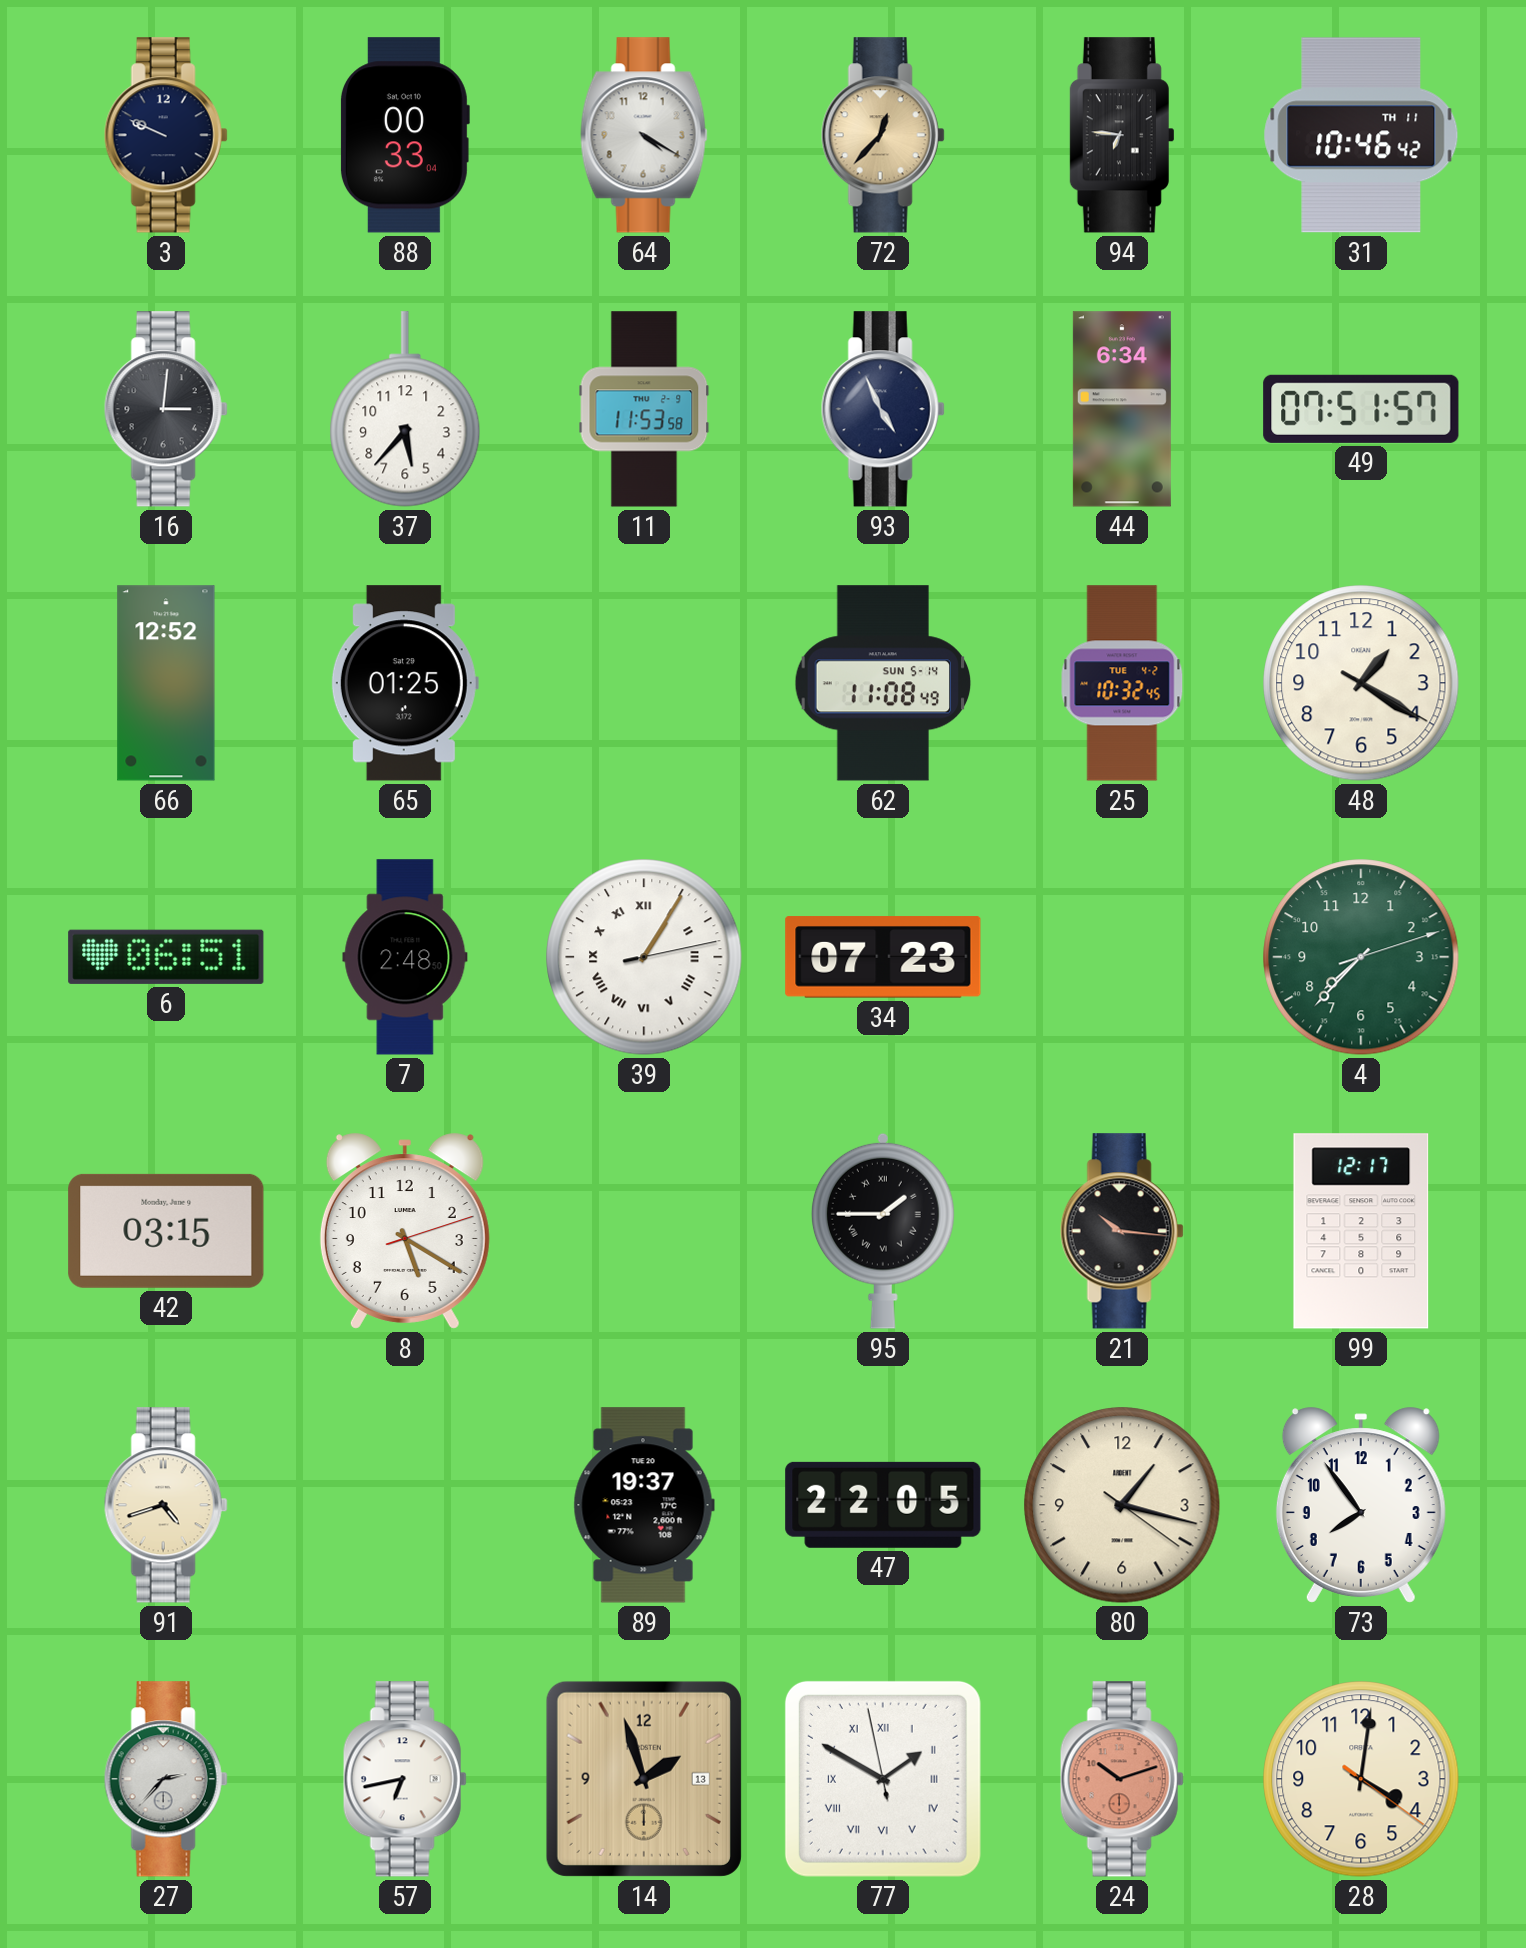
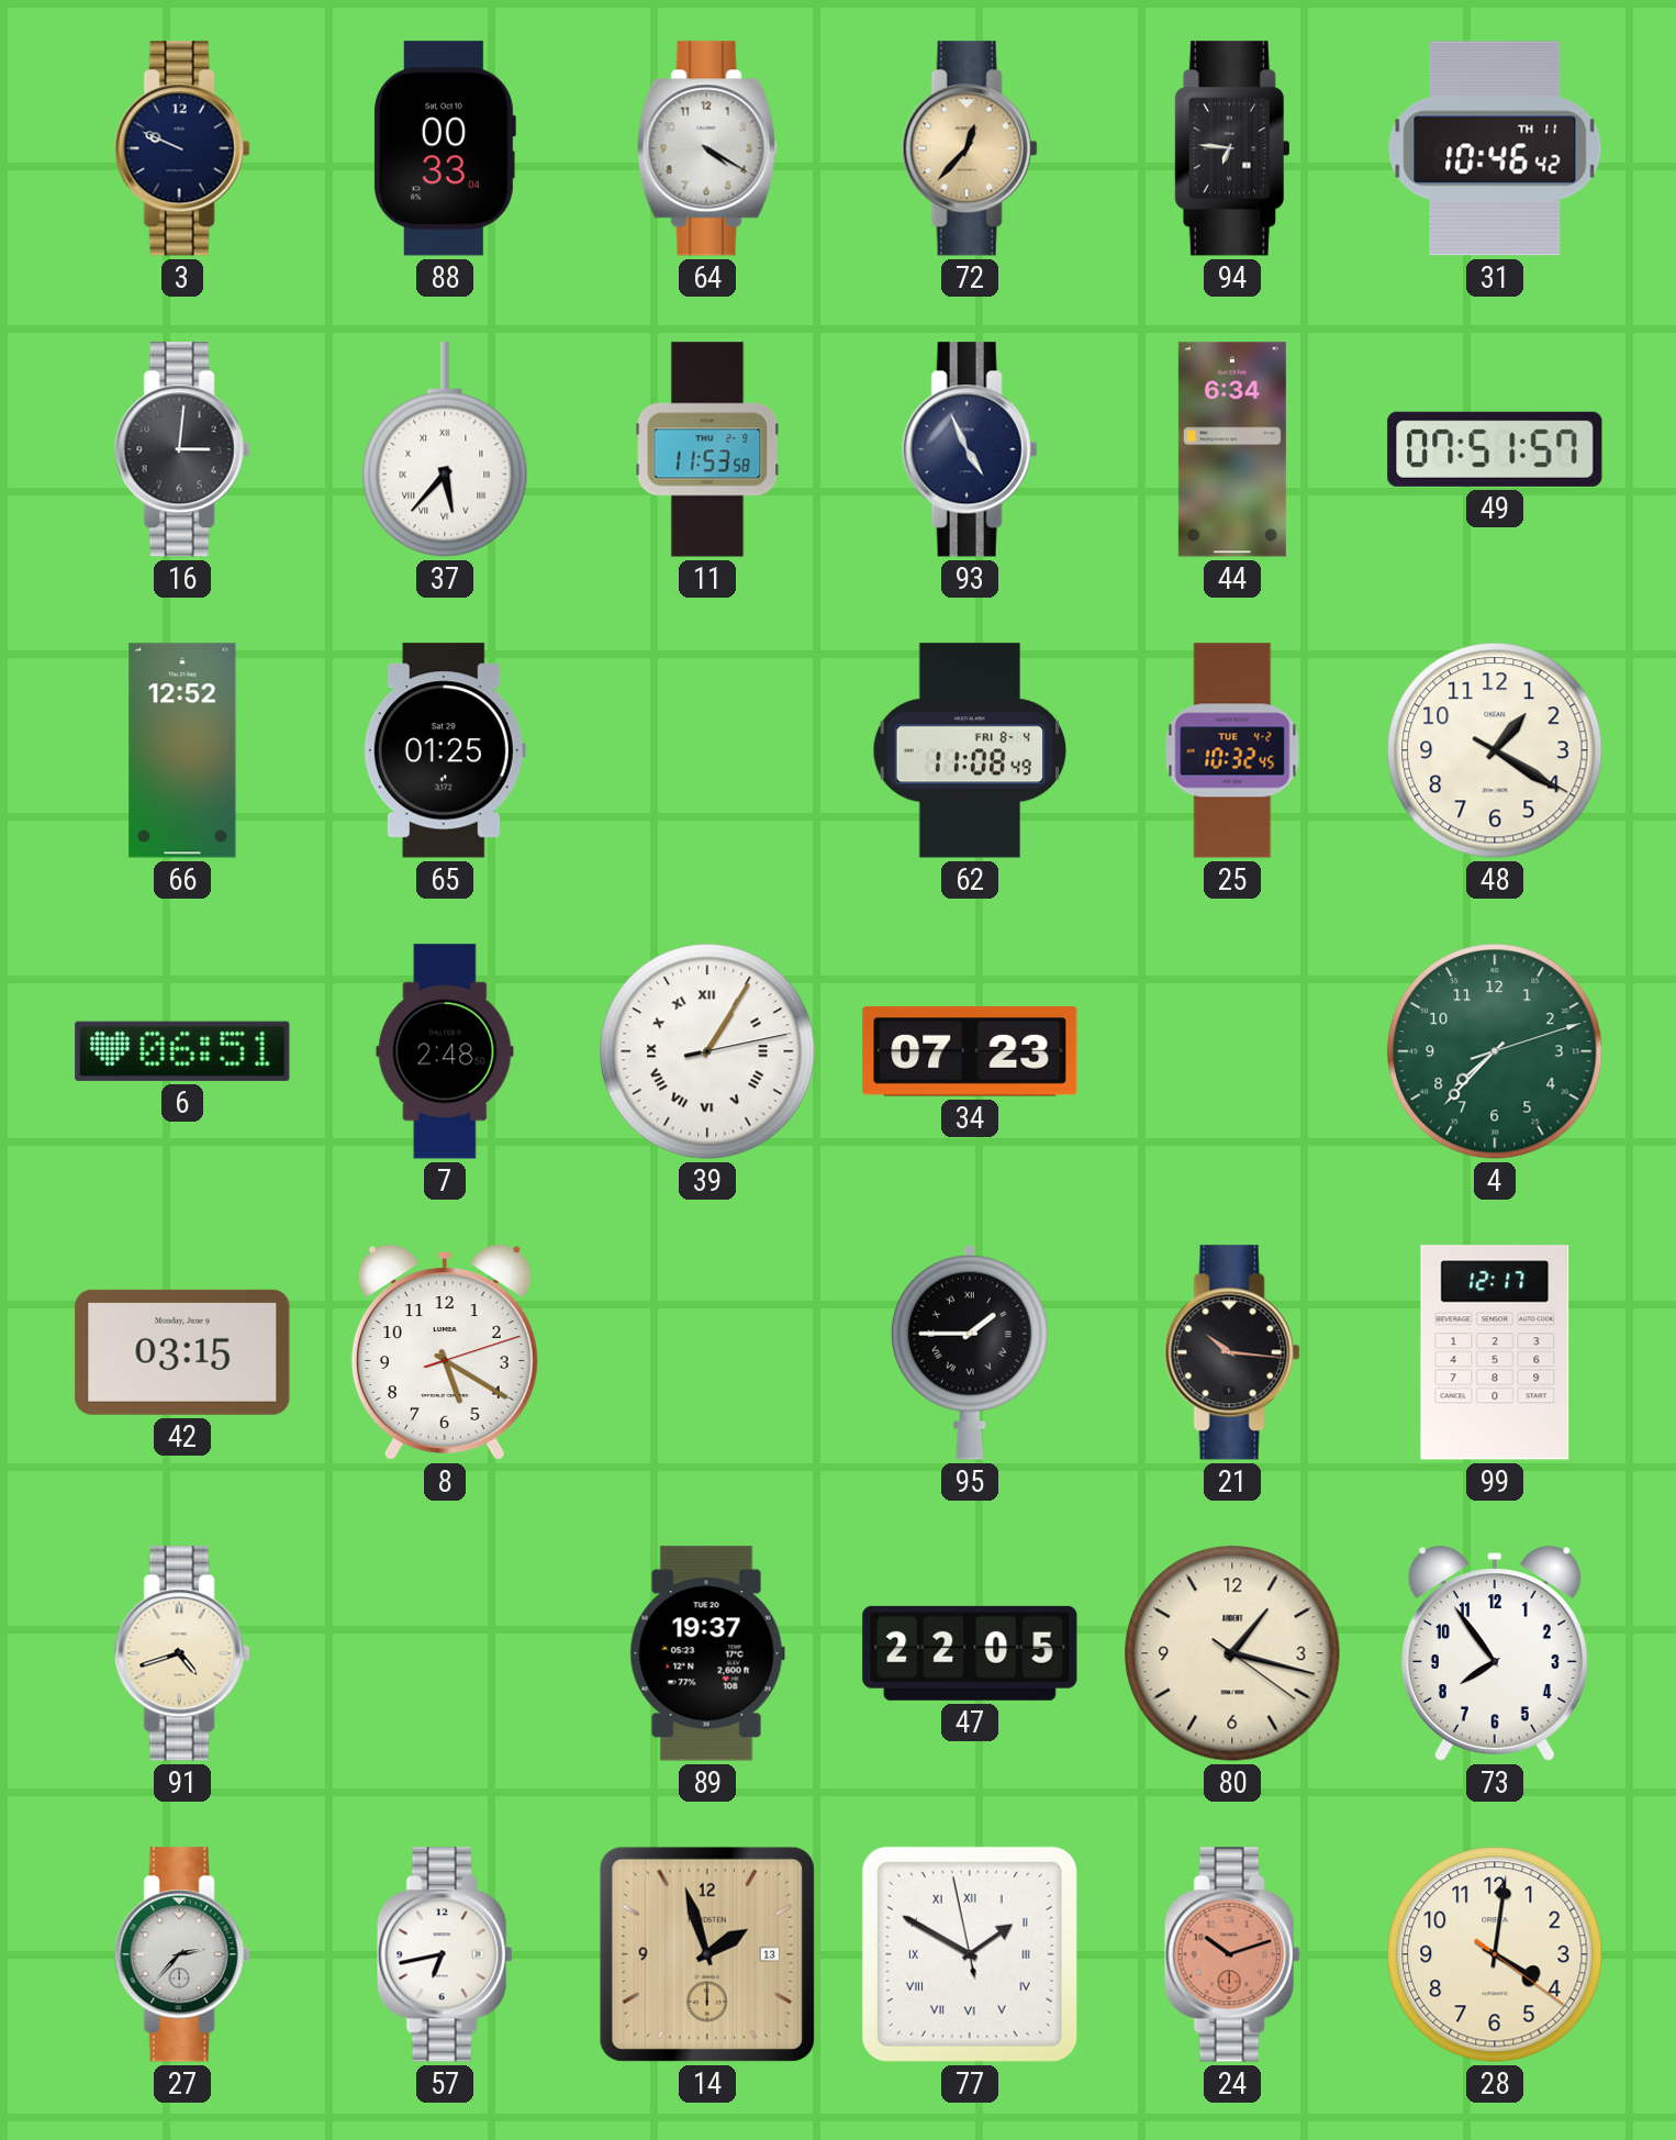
37 numerals: Arabic -> Roman (445, 449)
62 date: SUN 5-14 -> FRI 8-4 (970, 750)
